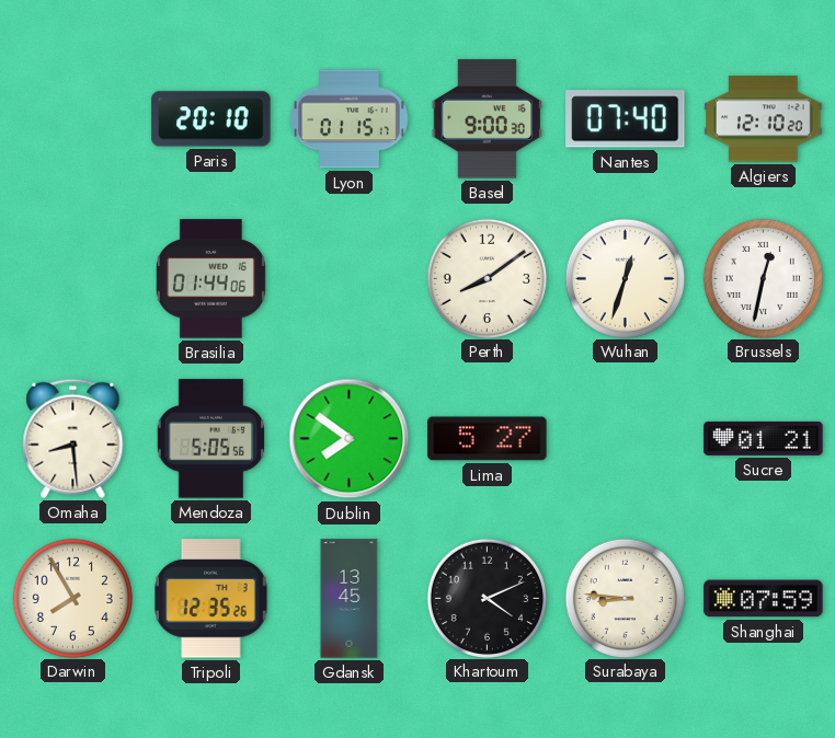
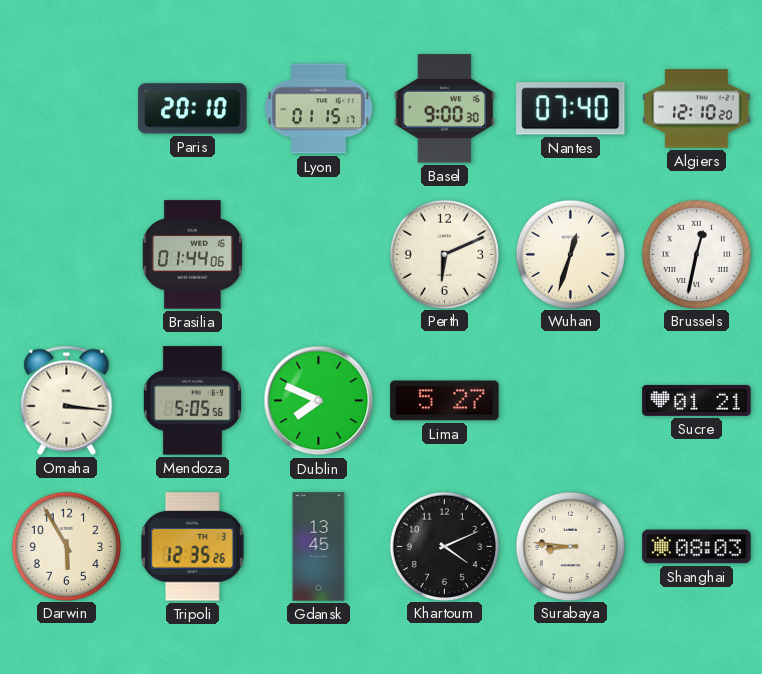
Perth: 8:09 -> 6:11 (444, 254)
Omaha: 8:29 -> 3:16 (67, 400)
Dublin: 7:51 -> 7:49 (319, 401)
Darwin: 7:55 -> 5:55 (66, 546)
Shanghai: 07:59 -> 08:03 (697, 547)
